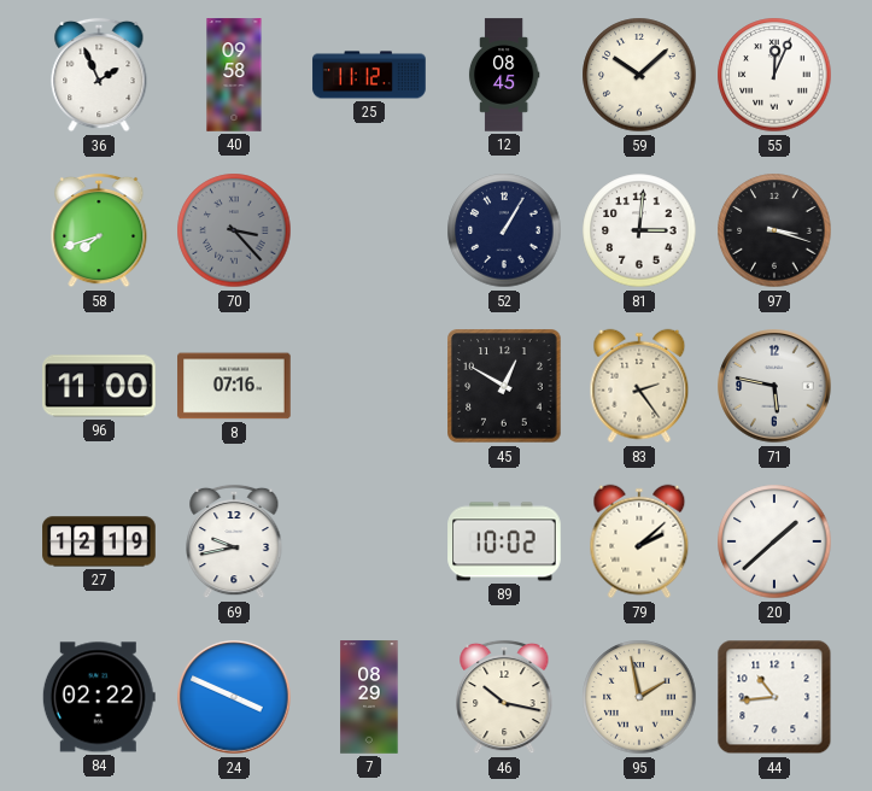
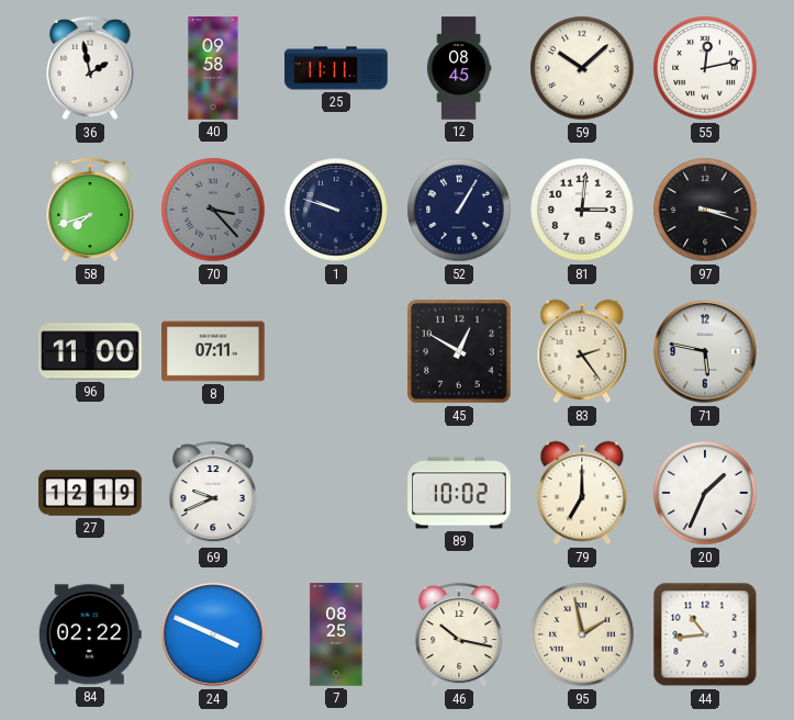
36: 1:56 -> 1:58 (90, 68)
25: 11:12 -> 11:11 (336, 68)
55: 12:04 -> 12:13 (705, 68)
1: none -> 9:48 (336, 210)
8: 07:16 -> 07:11 (213, 351)
69: 9:43 -> 9:41 (213, 493)
79: 2:08 -> 7:00 (582, 493)
20: 1:38 -> 1:34 (705, 493)
7: 08:29 -> 08:25 (336, 634)
